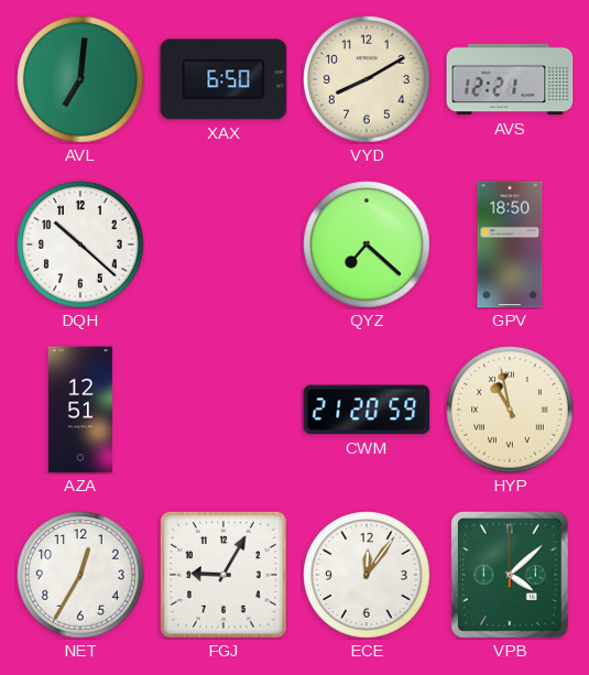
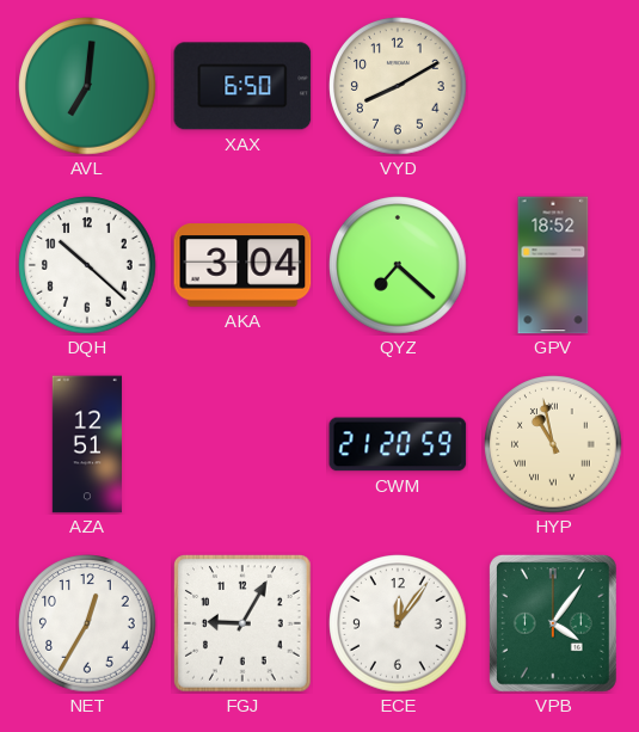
AVS: 12:21 -> none (510, 79)
AKA: none -> 3:04 (242, 265)
GPV: 18:50 -> 18:52 (553, 265)
VPB: 4:08 -> 4:06 (553, 623)
